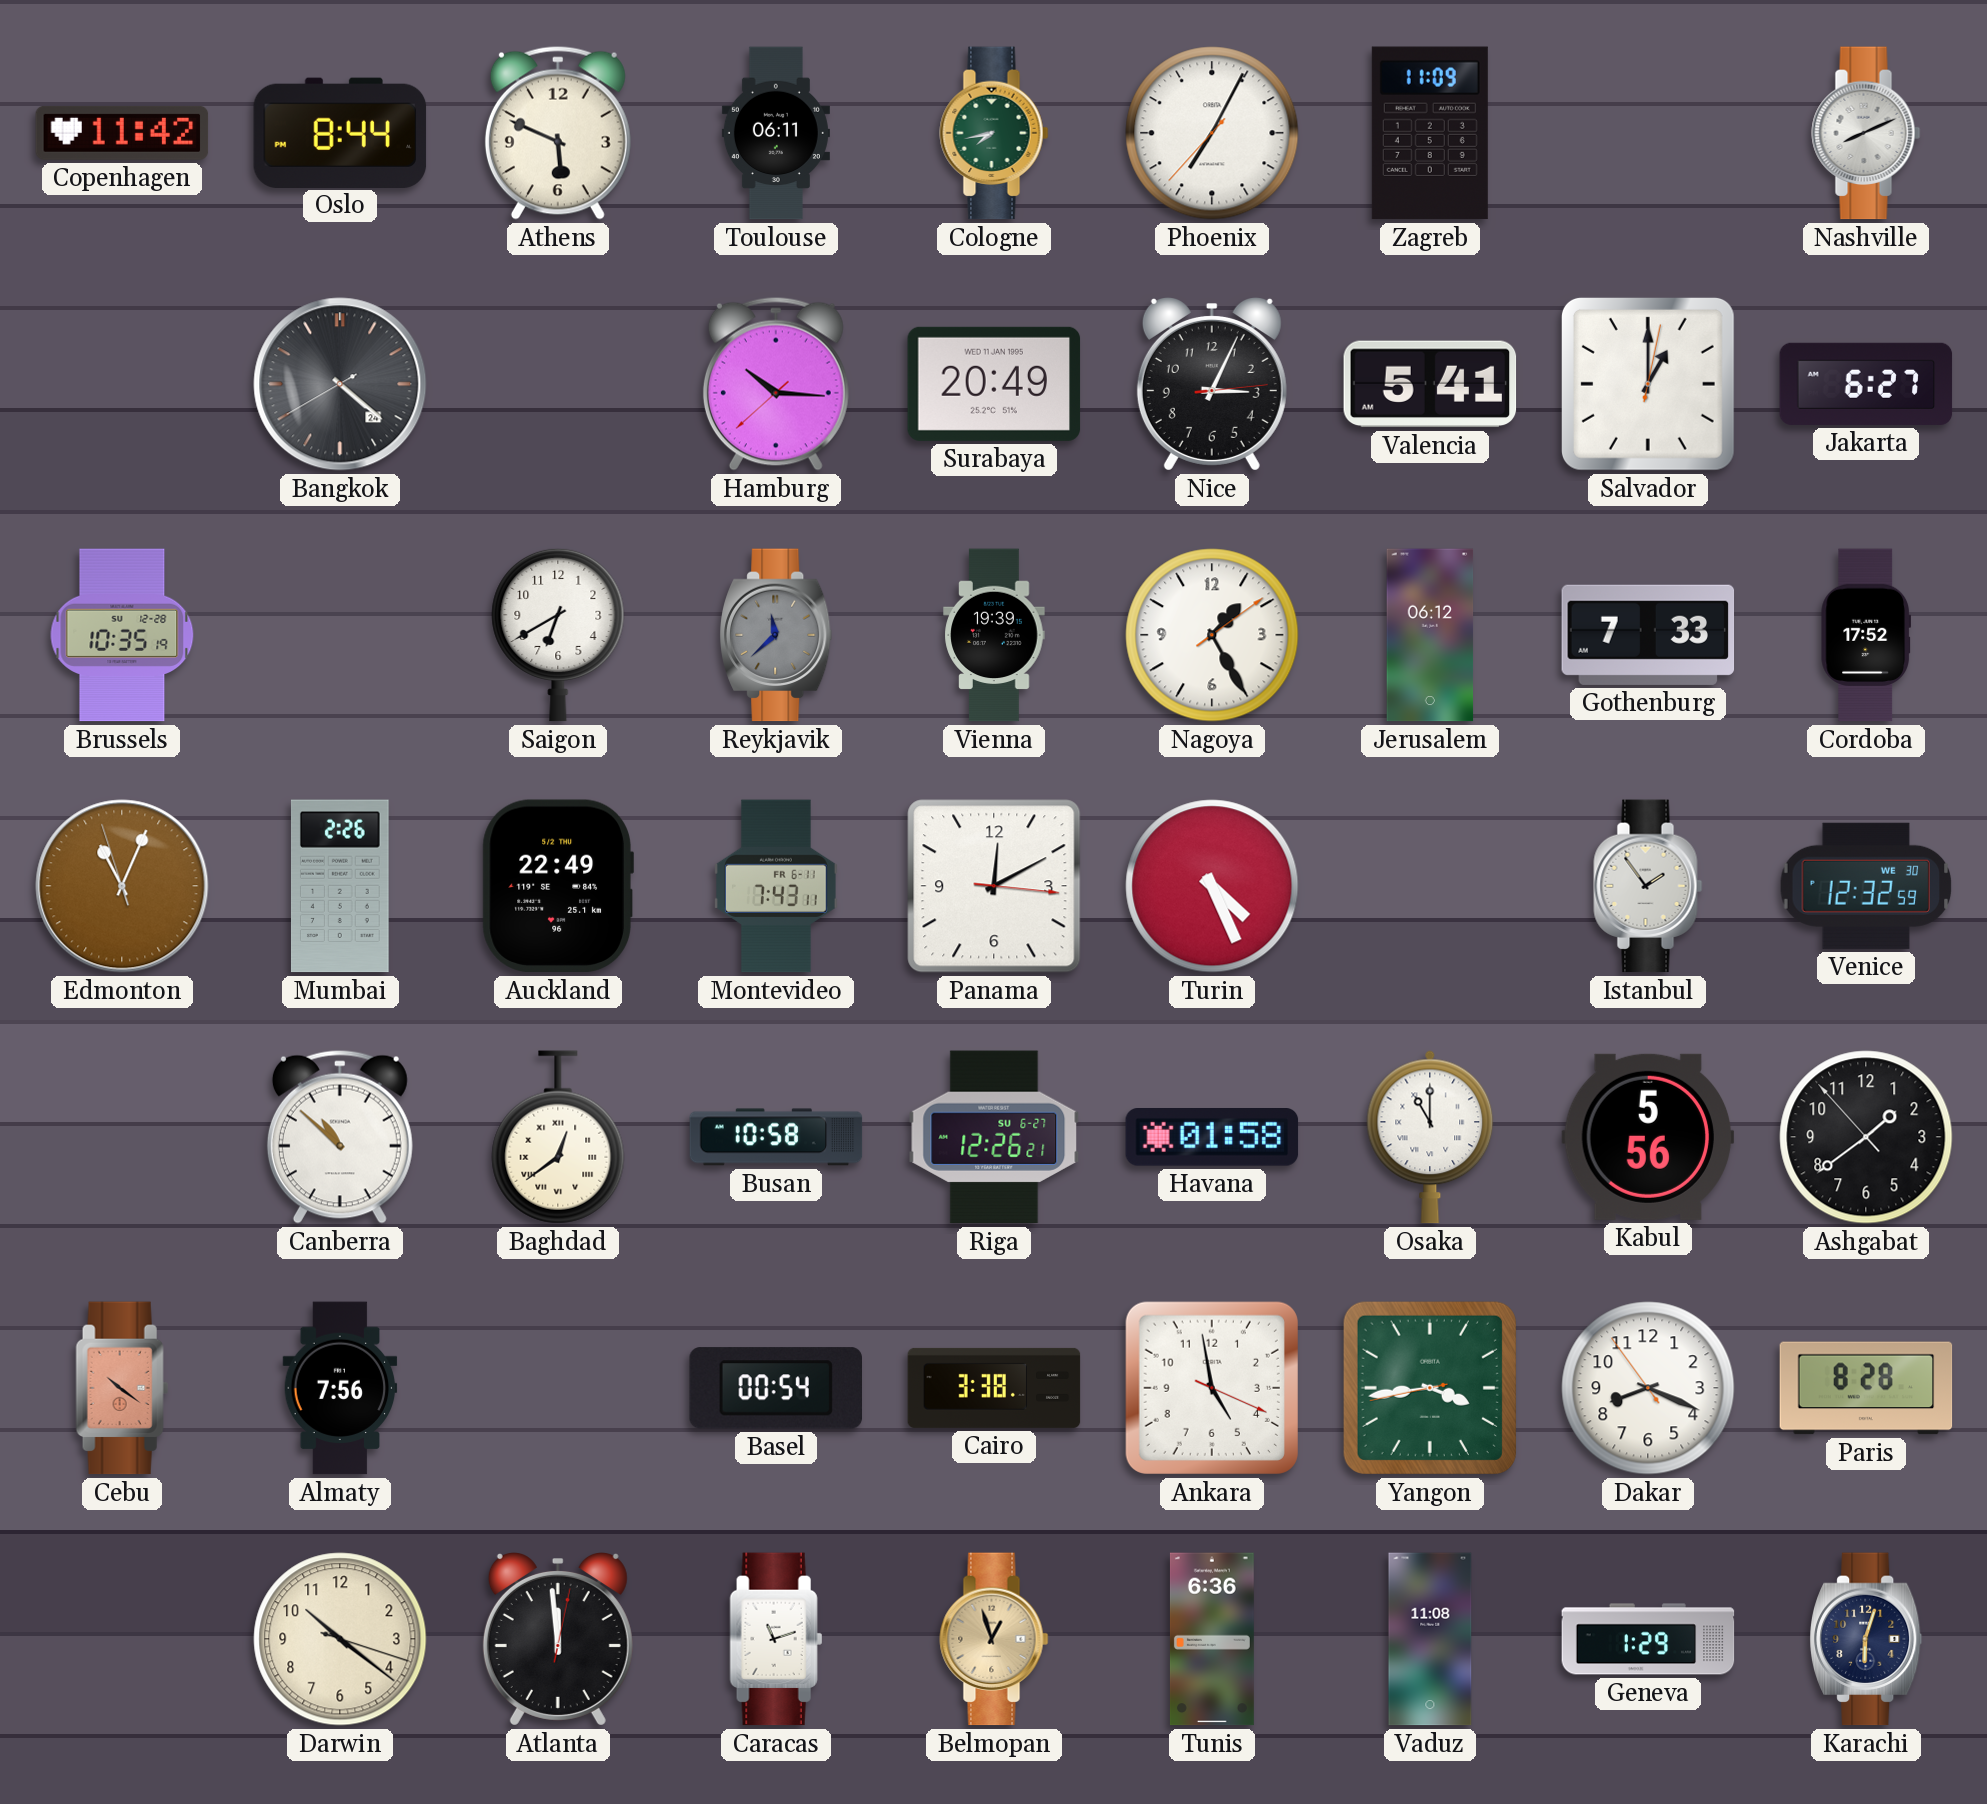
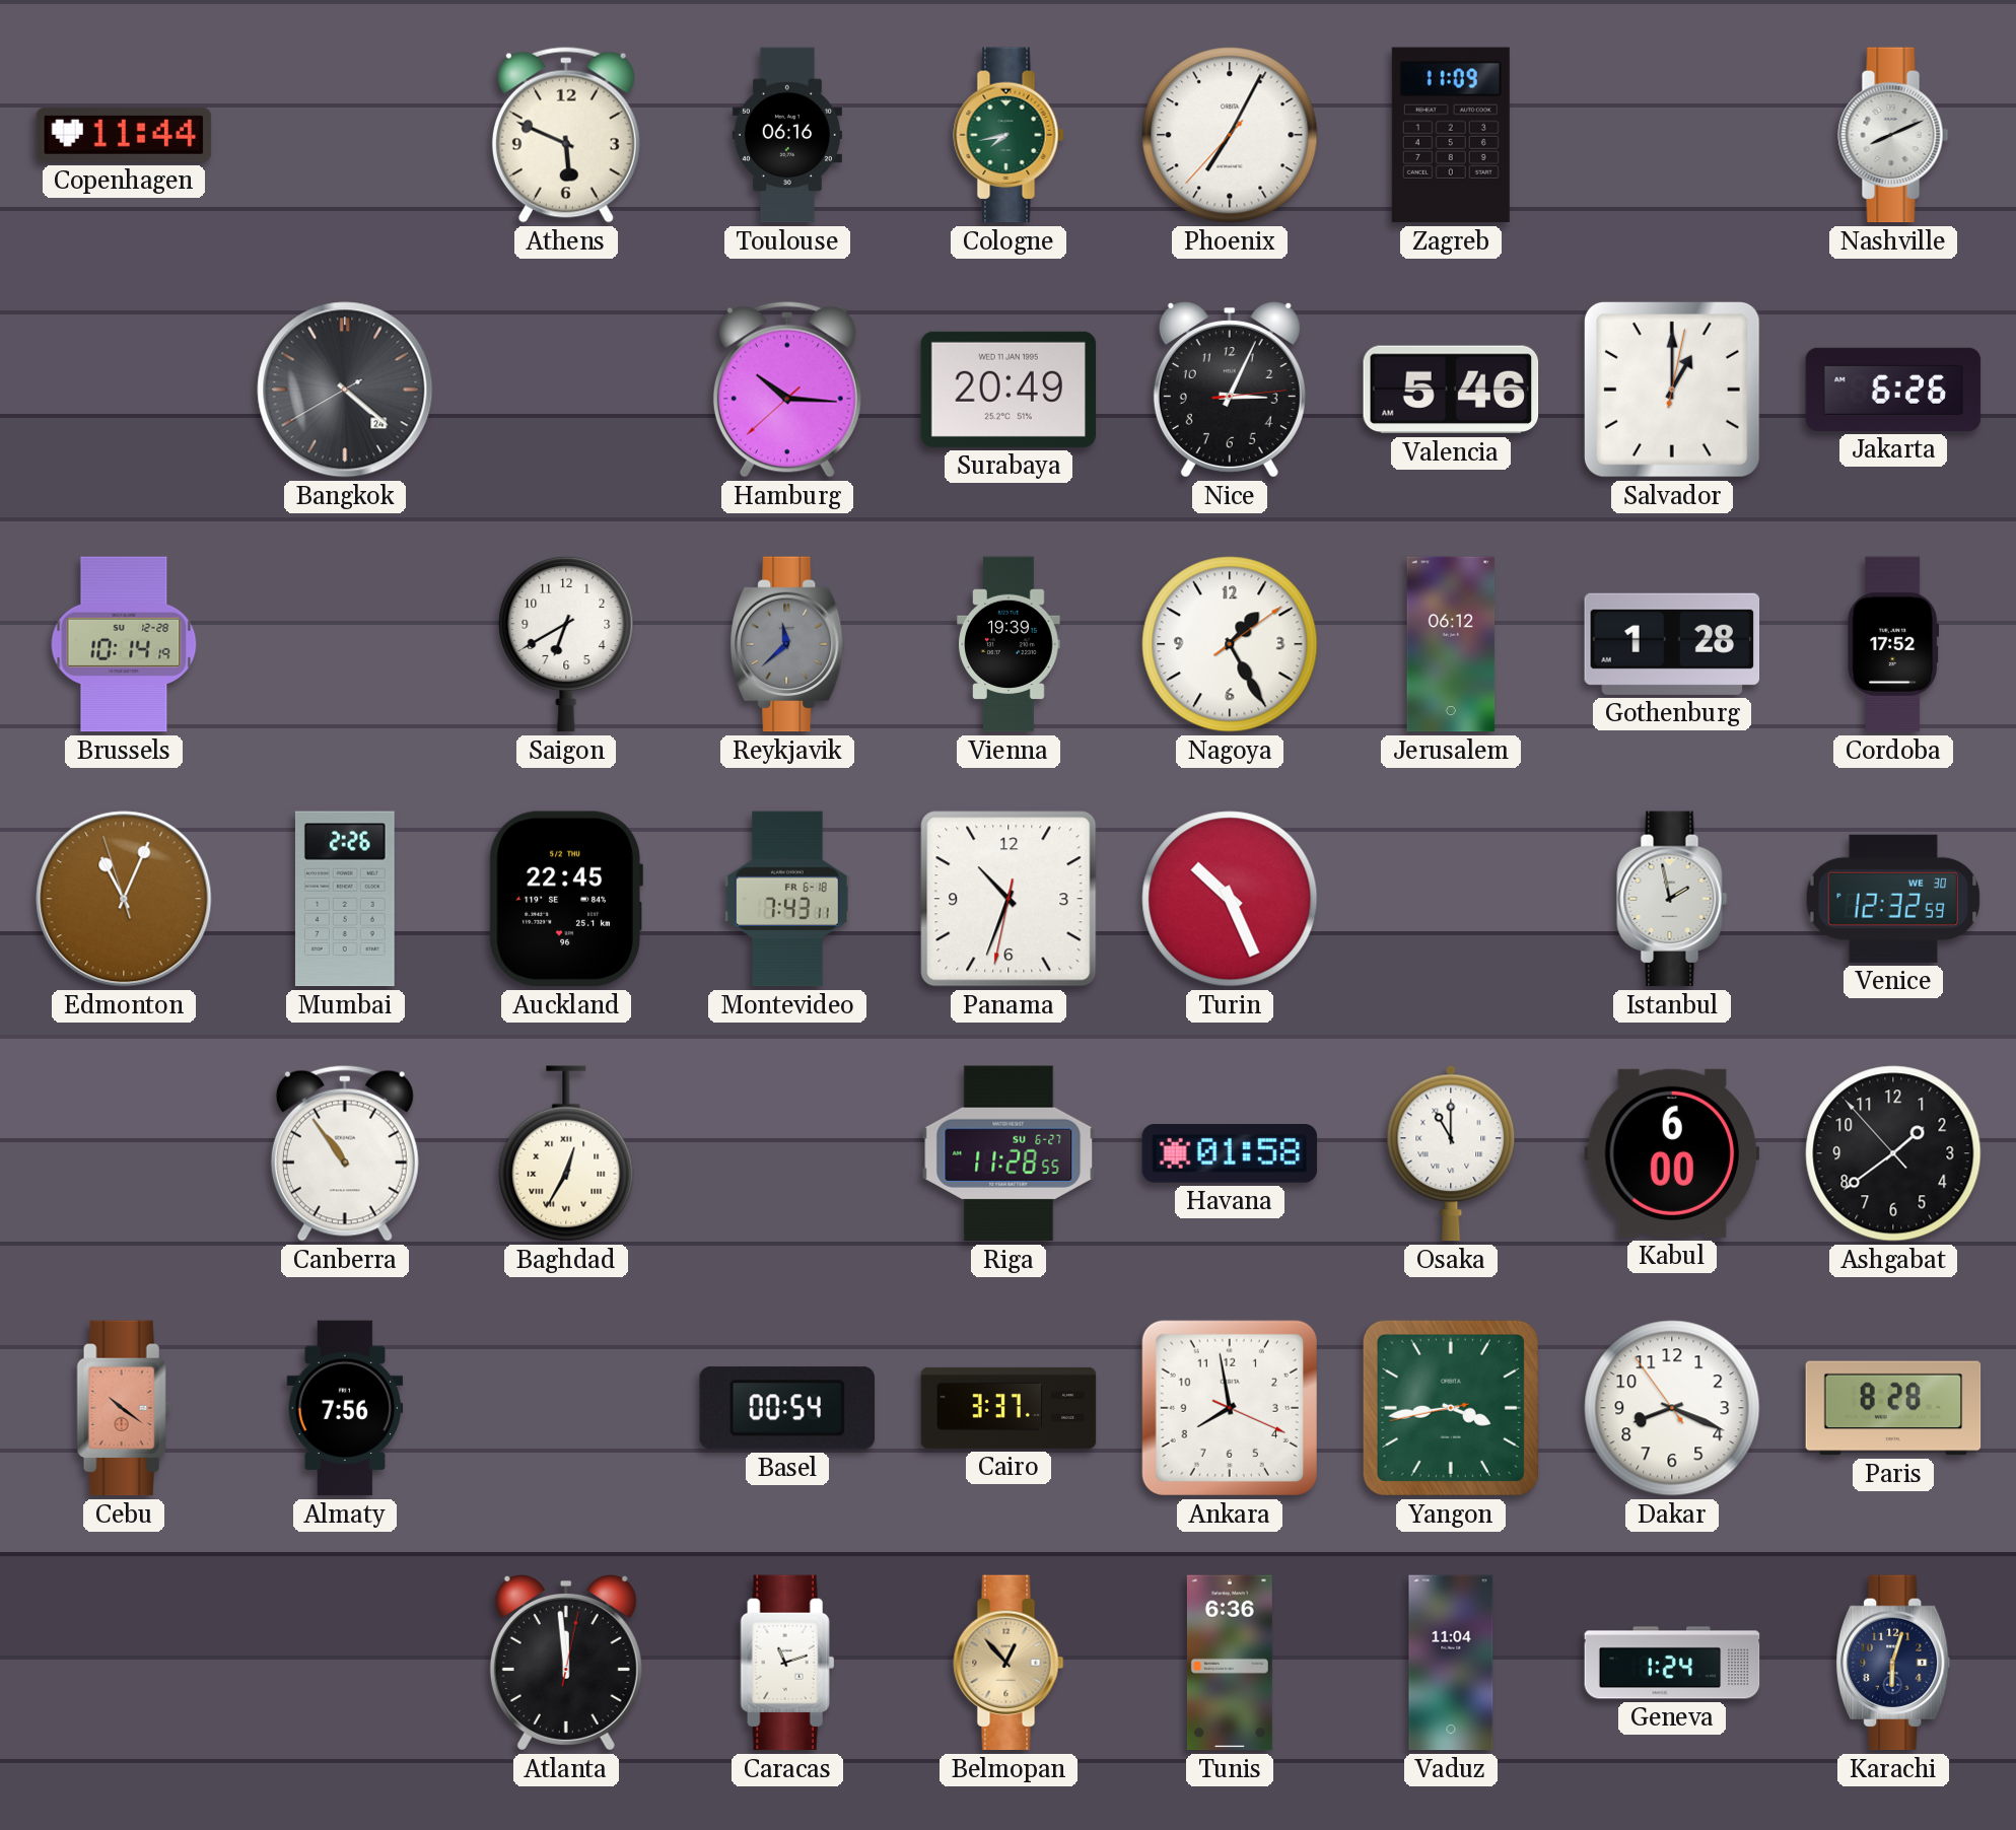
Copenhagen: 11:42 -> 11:44 (124, 135)
Oslo: 8:44 -> none (340, 132)
Toulouse: 06:11 -> 06:16 (787, 135)
Valencia: 5:41 -> 5:46 (1451, 390)
Jakarta: 6:27 -> 6:26 (1893, 390)
Brussels: 10:35 -> 10:14 (124, 644)
Gothenburg: 7:33 -> 1:28 (1672, 644)
Auckland: 22:49 -> 22:45 (566, 899)
Montevideo date: FR 6-11 -> FR 6-18 (788, 899)
Panama: 12:10 -> 10:33 (1009, 899)
Turin: 4:26 -> 10:26 (1230, 899)
Istanbul: 1:54 -> 1:58 (1672, 899)
Canberra: 10:52 -> 10:54 (345, 1153)
Baghdad: 12:39 -> 12:35 (566, 1153)
Busan: 10:58 -> none (776, 1137)
Riga: 12:26 -> 11:28 (1009, 1153)
Kabul: 5:56 -> 6:00 (1672, 1153)
Cairo: 3:38 -> 3:37 (1009, 1408)
Ankara: 4:58 -> 7:58 (1230, 1408)
Darwin: 10:21 -> none (340, 1639)
Belmopan: 12:57 -> 12:53 (1009, 1663)
Vaduz: 11:08 -> 11:04 (1451, 1663)
Geneva: 1:29 -> 1:24 (1672, 1663)
